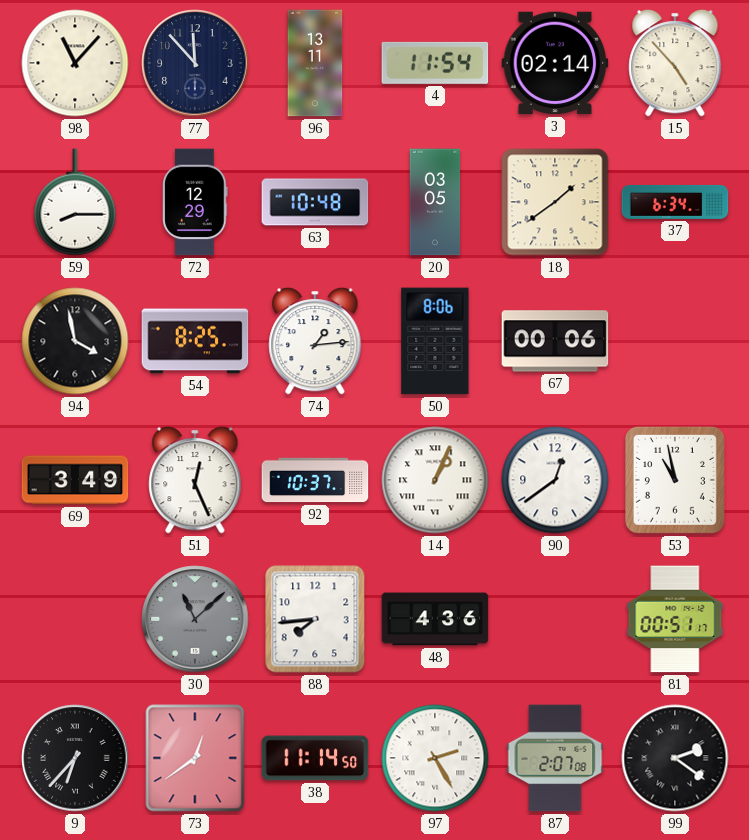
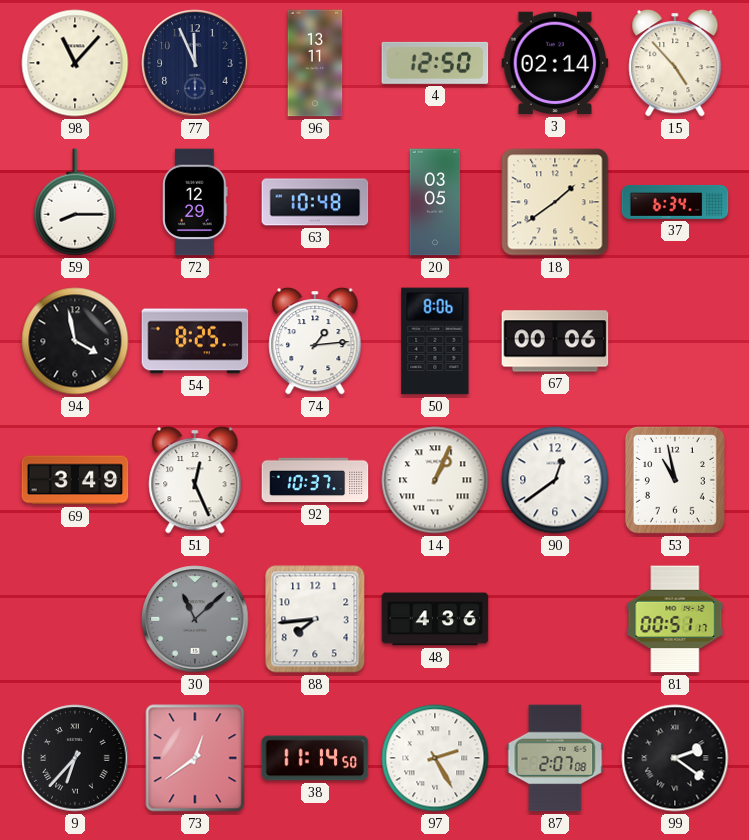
77: 11:53 -> 11:56 (195, 63)
4: 11:54 -> 12:50 (435, 63)
